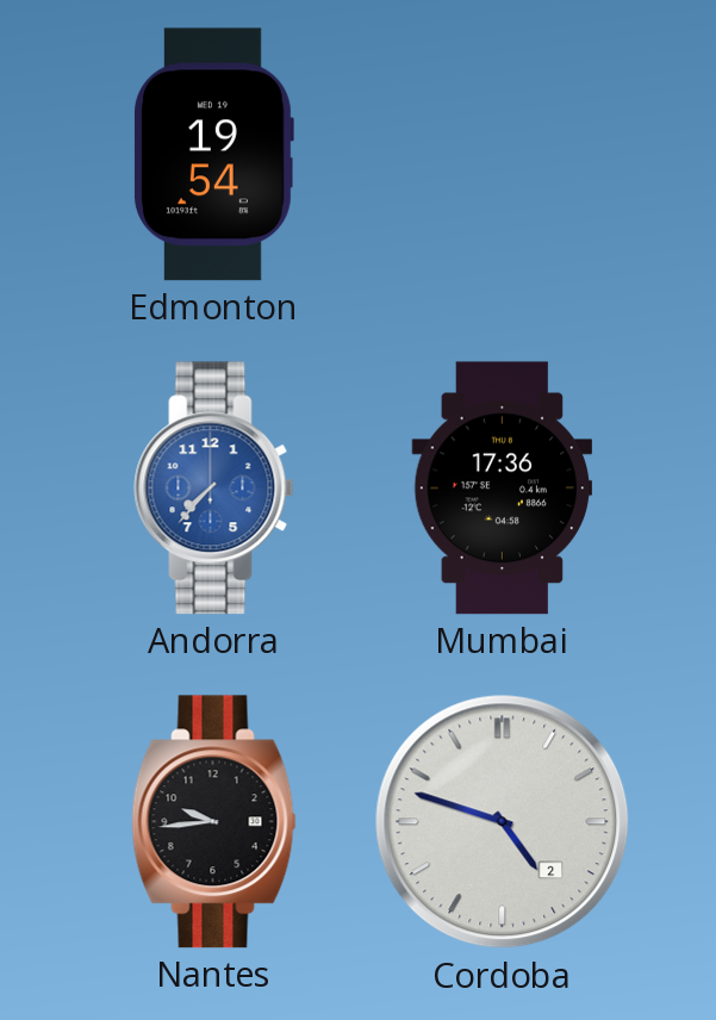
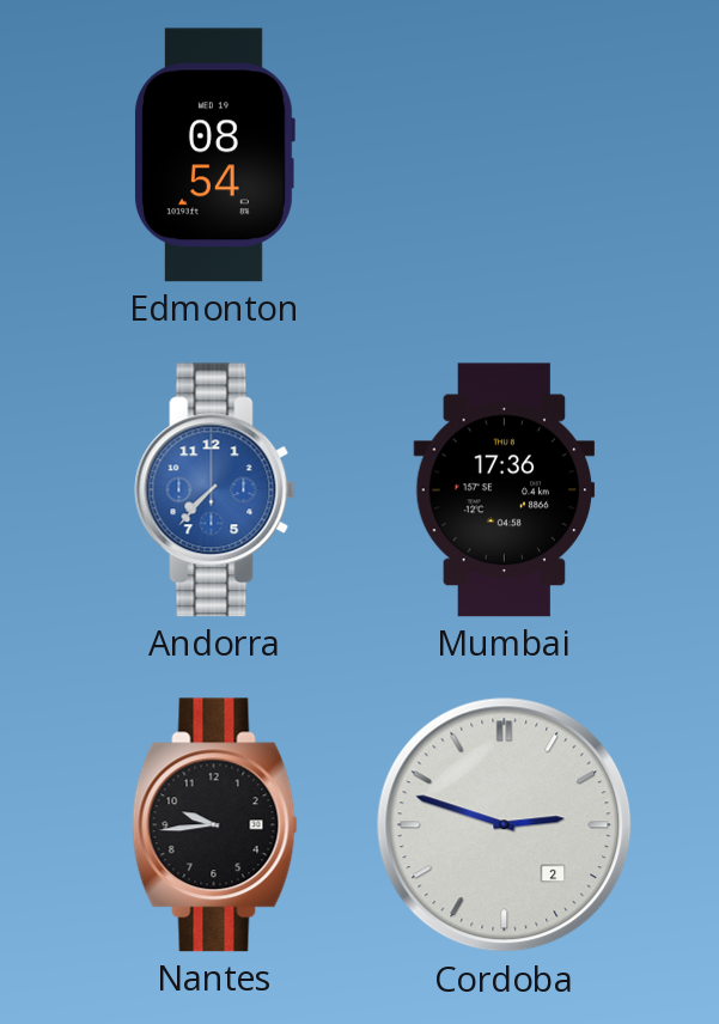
Edmonton: 19:54 -> 08:54 (214, 156)
Cordoba: 4:48 -> 2:48 (505, 825)
